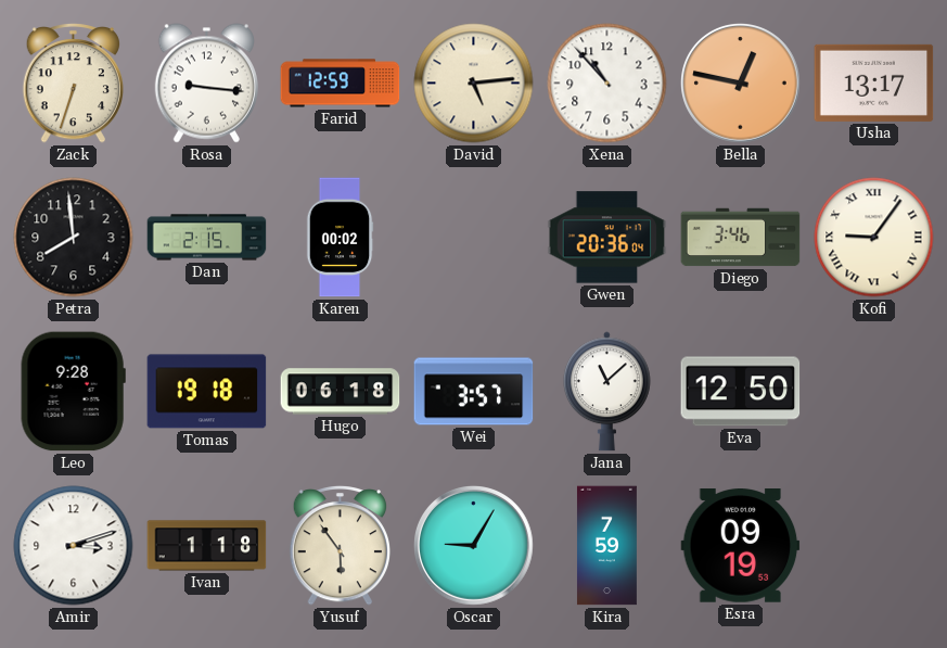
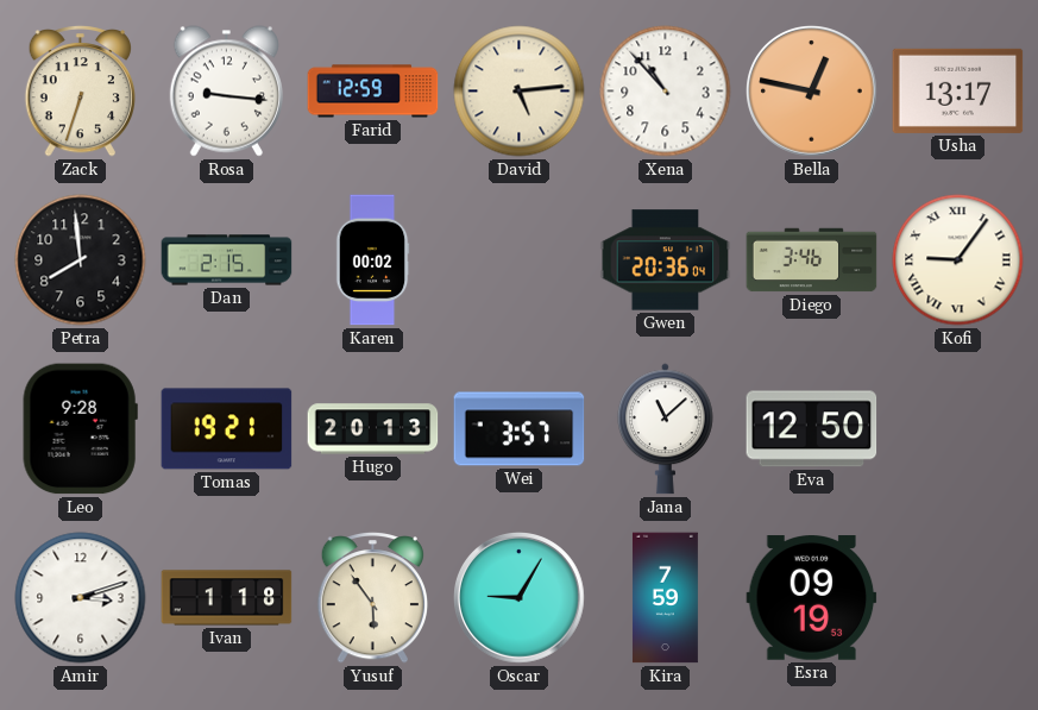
Tomas: 19:18 -> 19:21 (227, 429)
Hugo: 06:18 -> 20:13 (373, 429)
